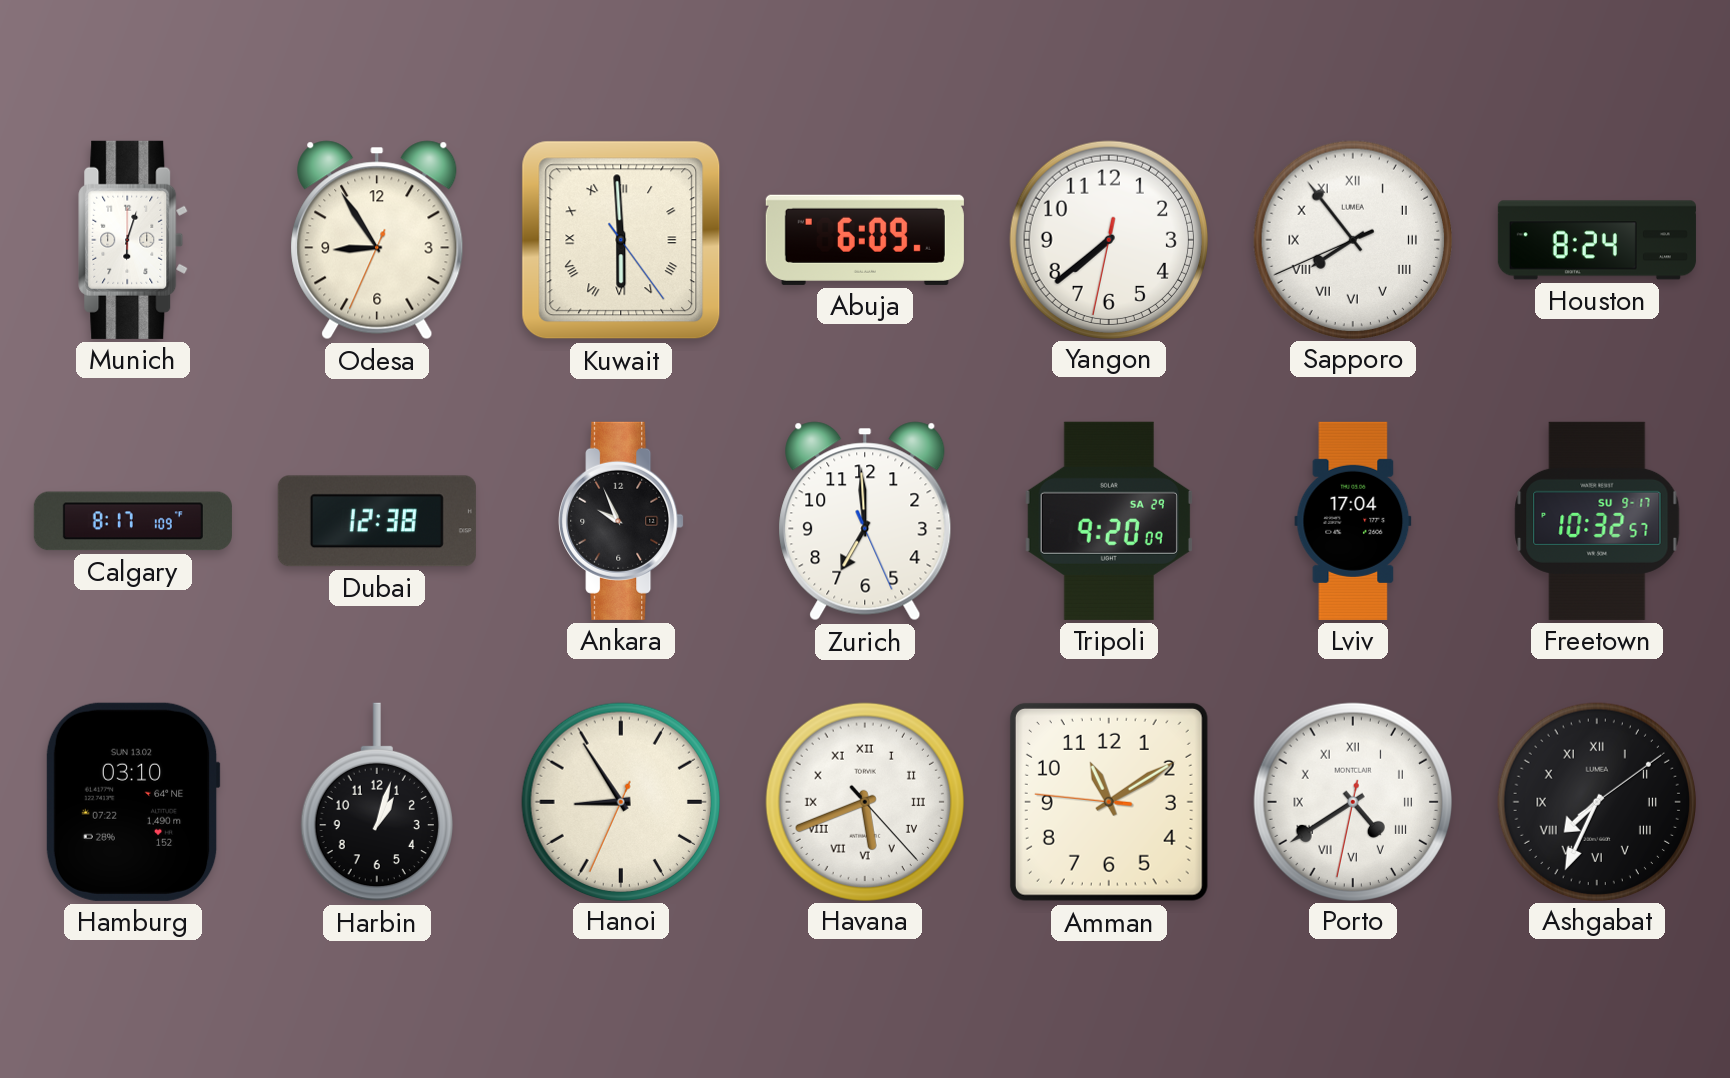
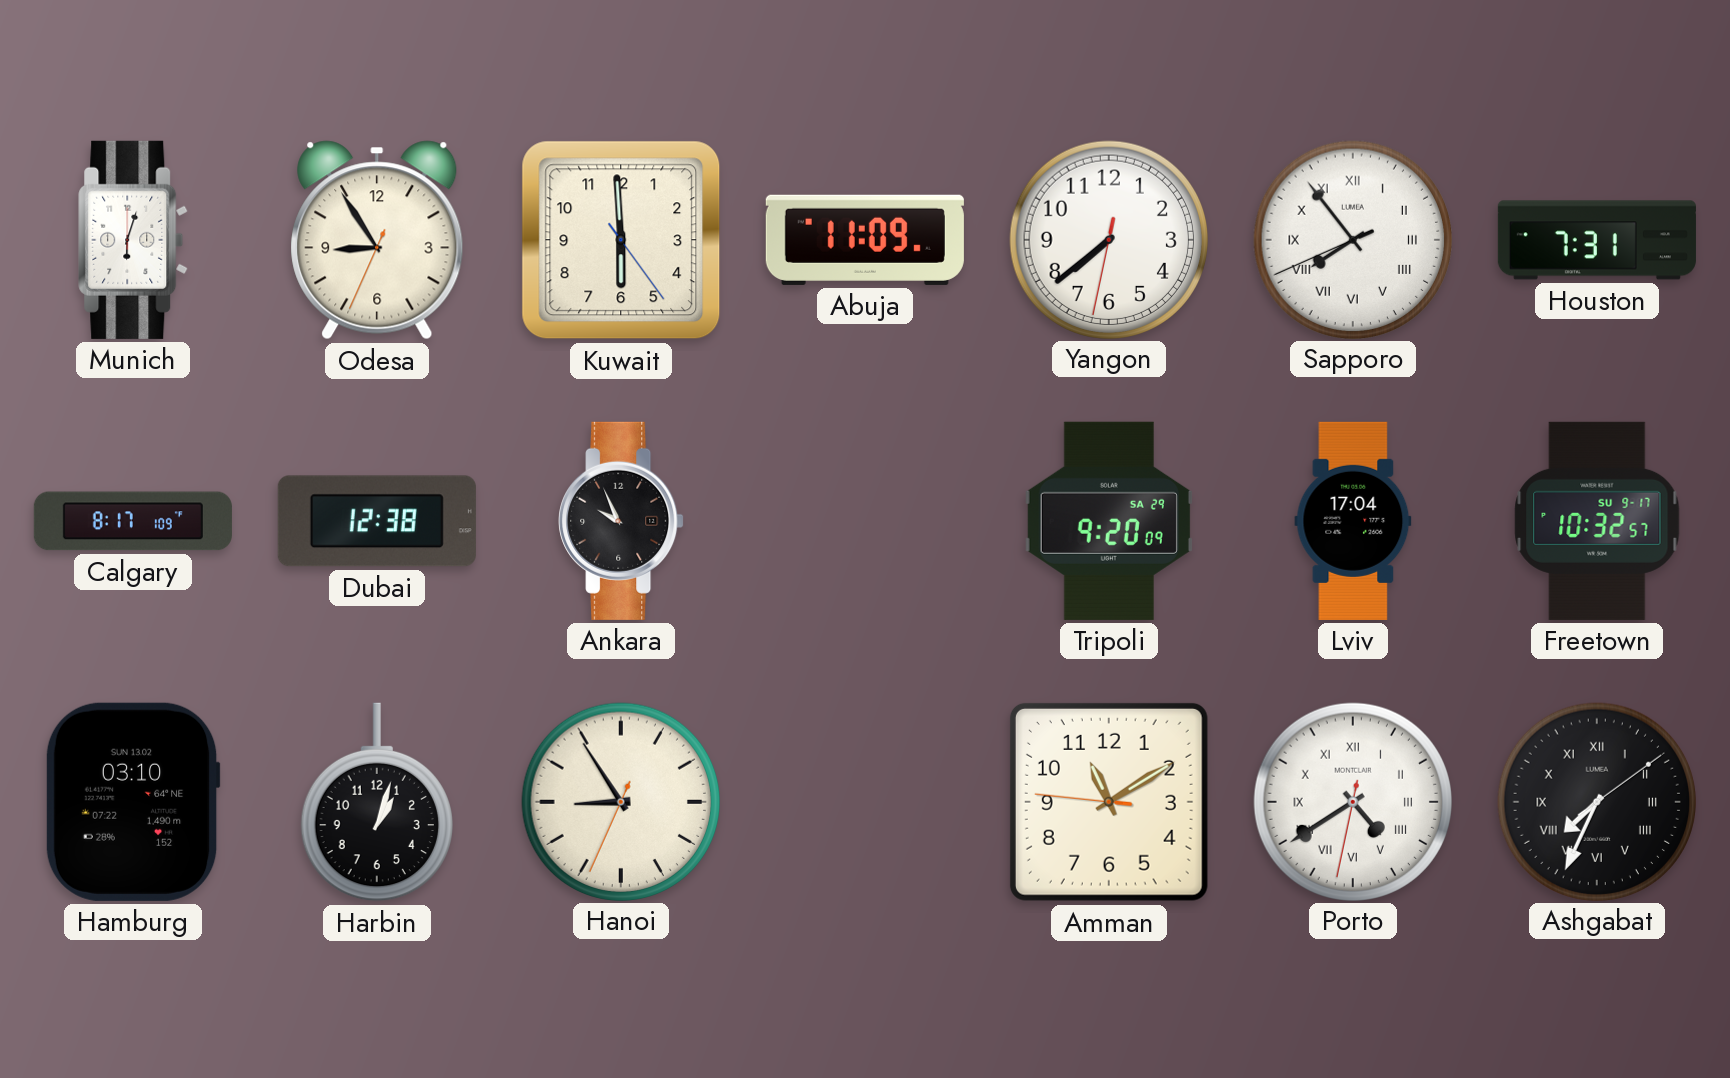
Kuwait numerals: Roman -> Arabic (621, 240)
Abuja: 6:09 -> 11:09 (865, 240)
Houston: 8:24 -> 7:31 (1597, 240)
Zurich: 6:59 -> none (865, 521)
Havana: 5:41 -> none (864, 801)
